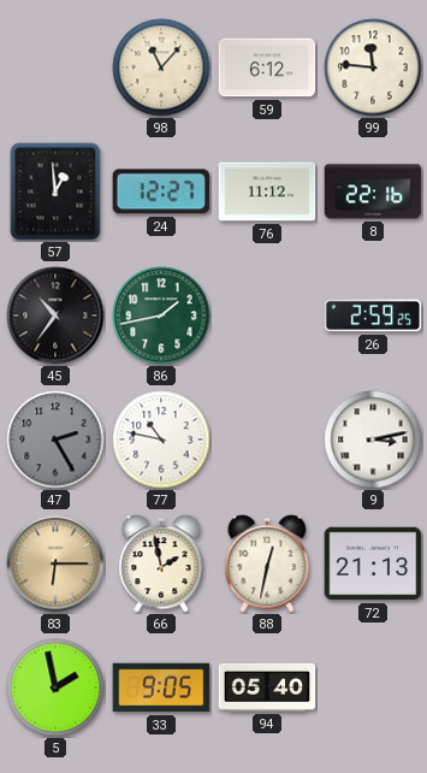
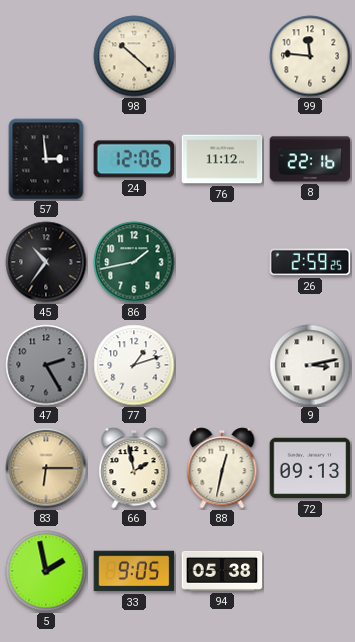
98: 11:07 -> 10:22 (134, 56)
59: 6:12 -> none (267, 67)
57: 12:59 -> 2:59 (46, 159)
24: 12:27 -> 12:06 (134, 159)
77: 10:47 -> 1:12 (134, 365)
72: 21:13 -> 09:13 (310, 468)
94: 05:40 -> 05:38 (222, 571)
